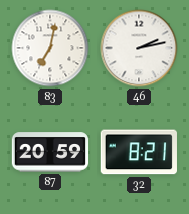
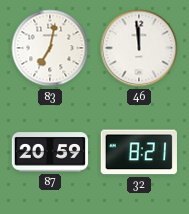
46: 2:13 -> 11:59 (139, 48)
